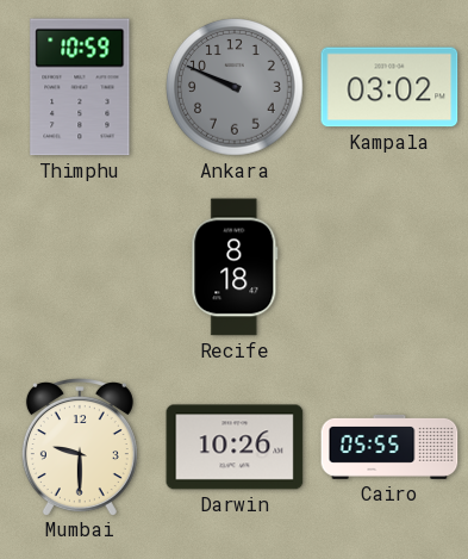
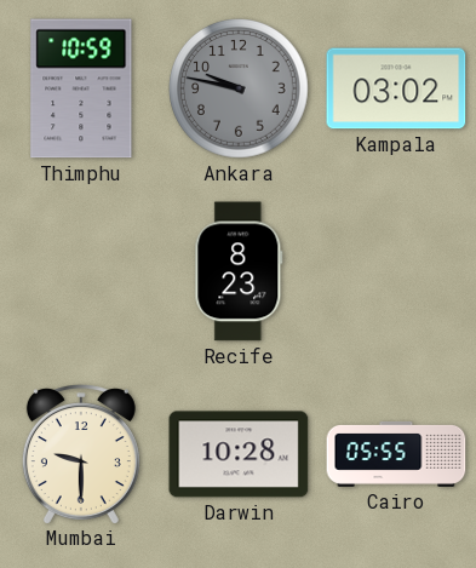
Ankara: 9:49 -> 9:47 (240, 90)
Recife: 8:18 -> 8:23 (239, 271)
Darwin: 10:26 -> 10:28 (239, 454)
